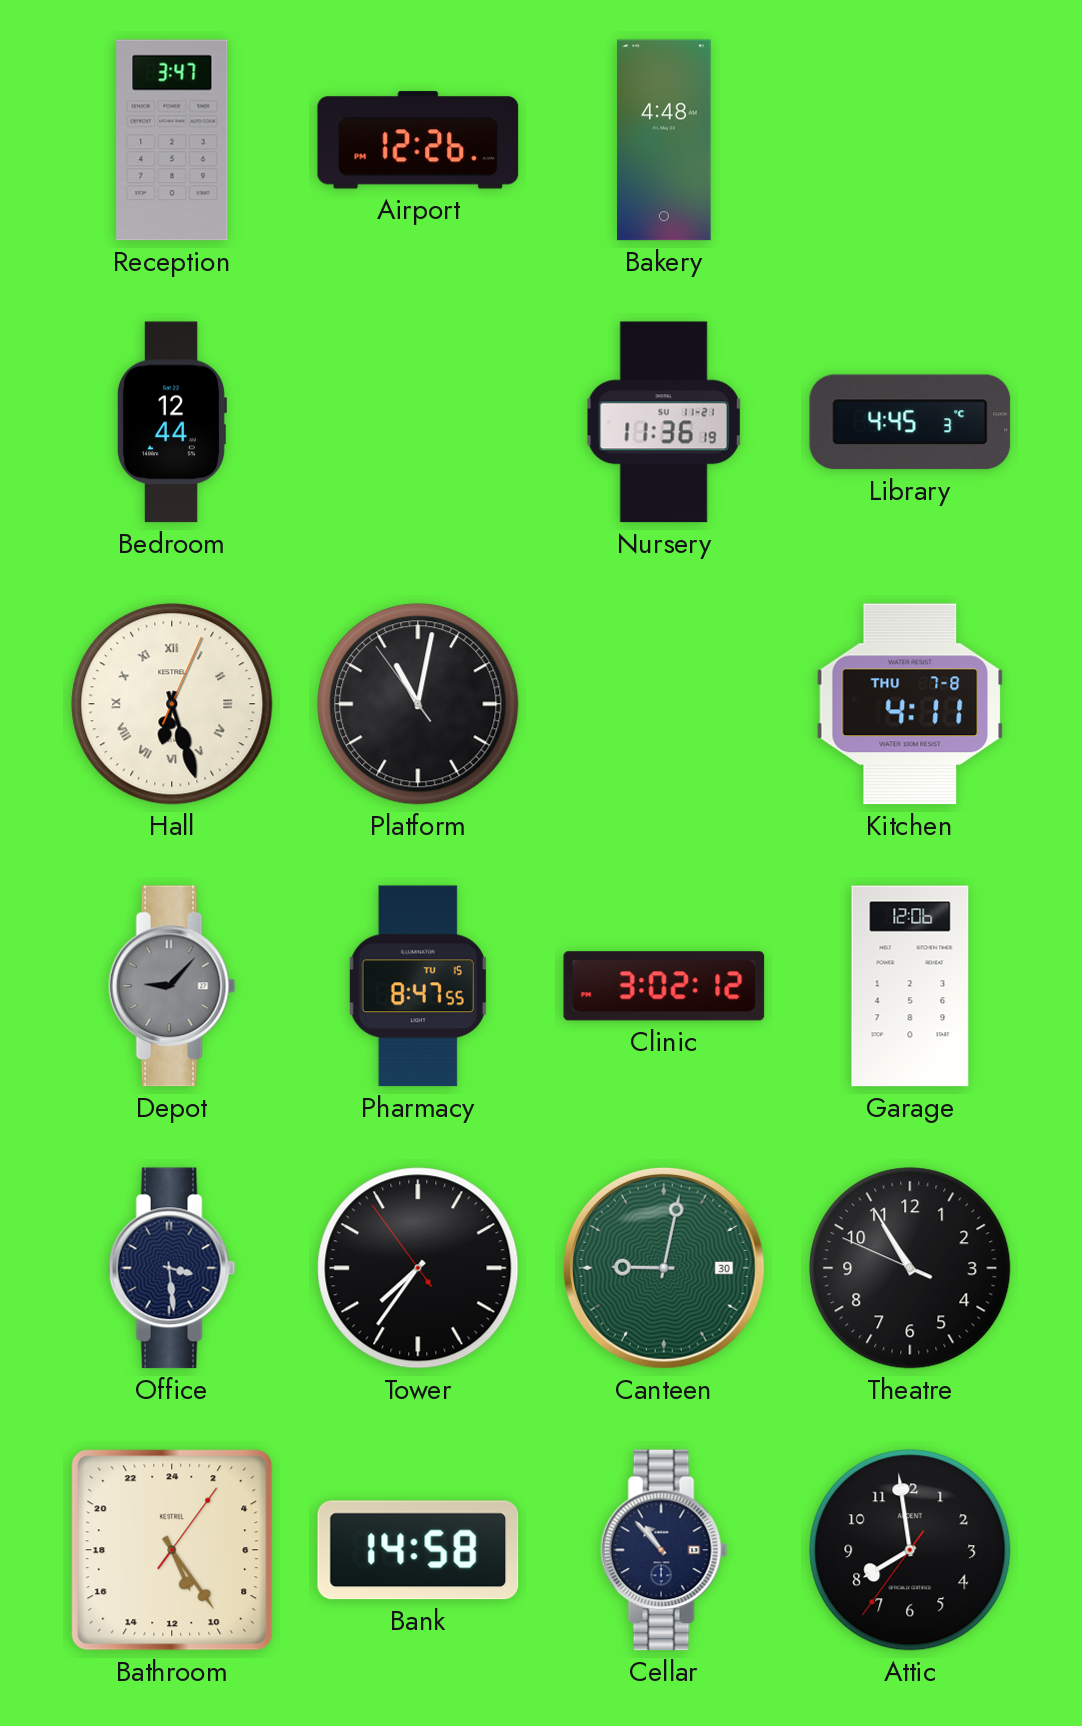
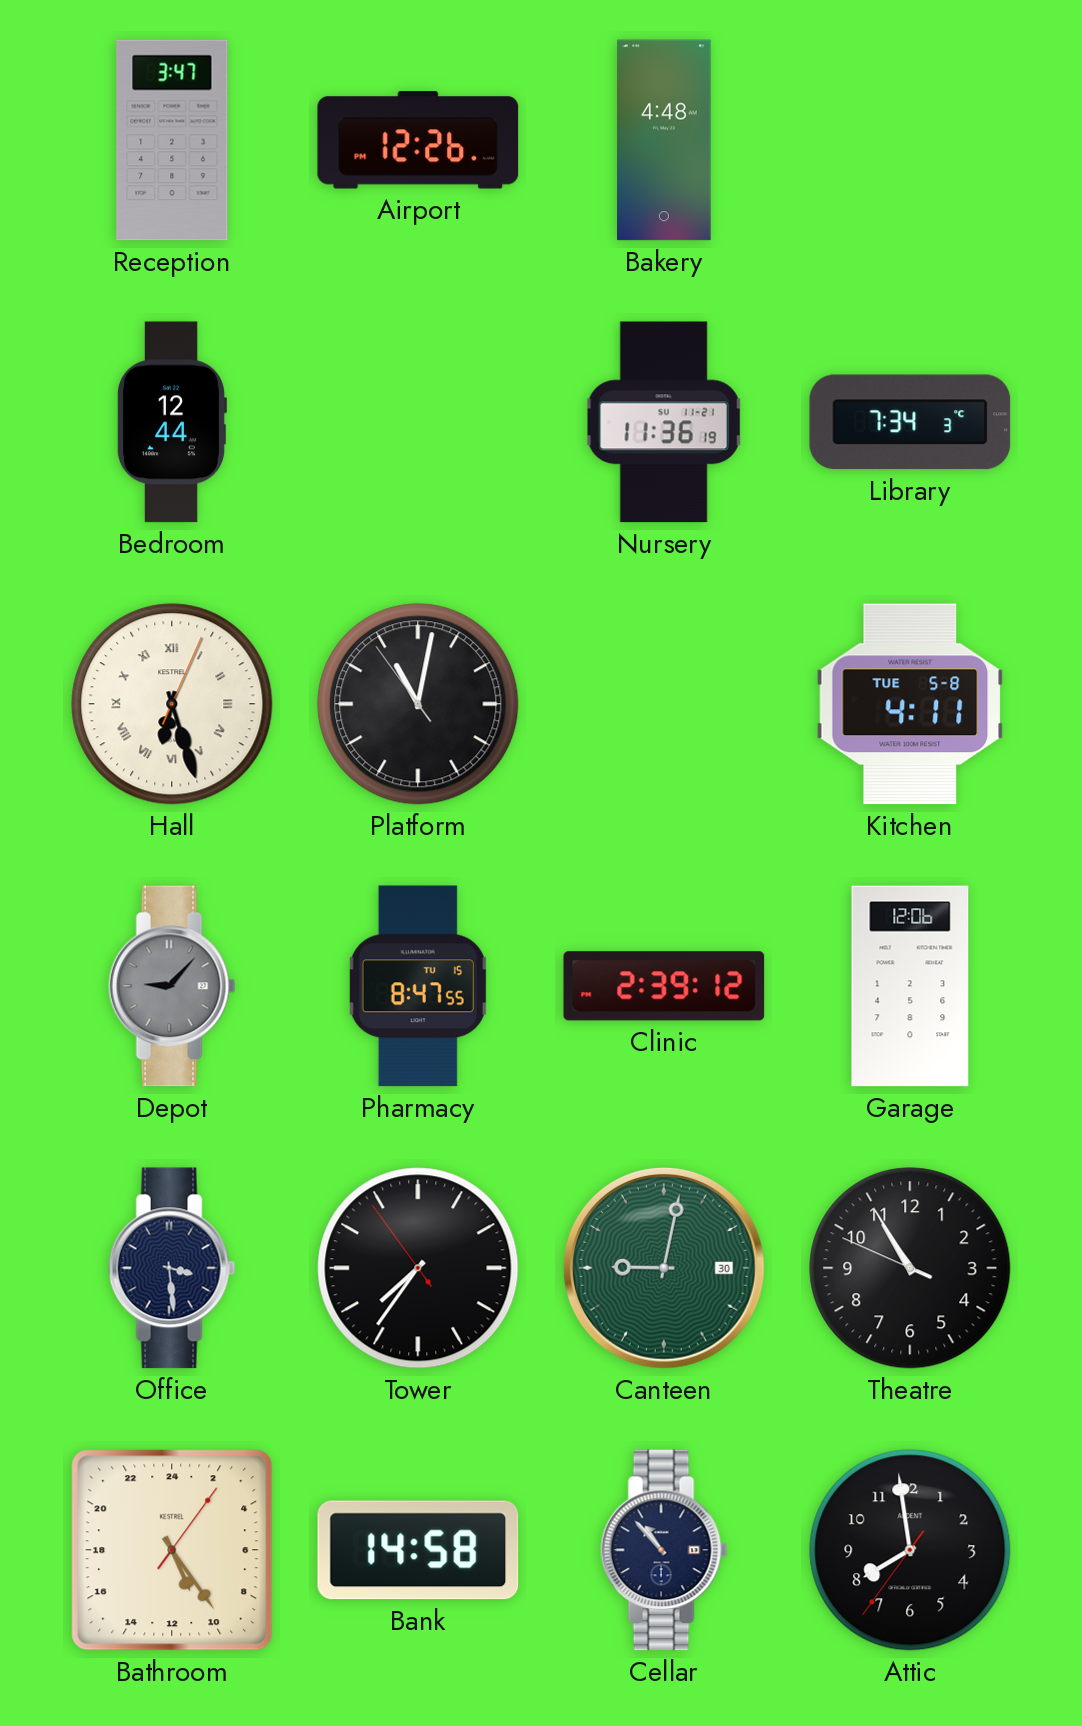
Library: 4:45 -> 7:34 (910, 422)
Kitchen date: THU 7-8 -> TUE 5-8 (910, 704)
Clinic: 3:02 -> 2:39 (664, 986)
